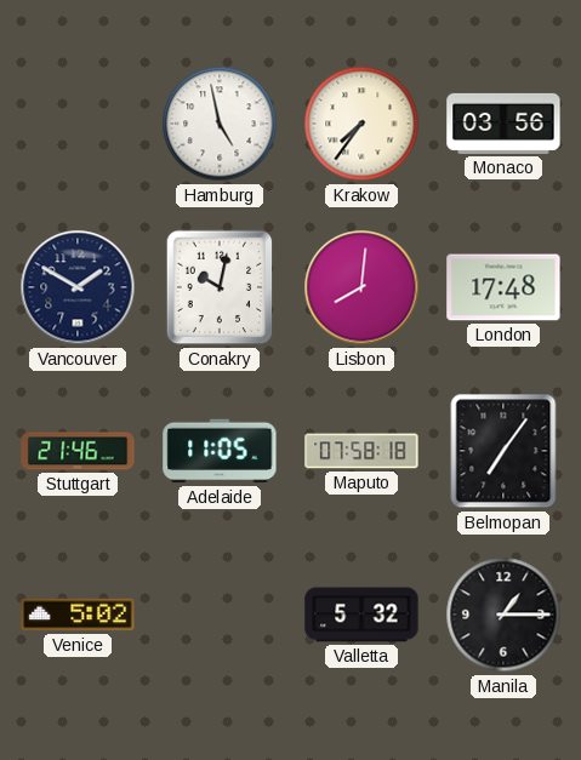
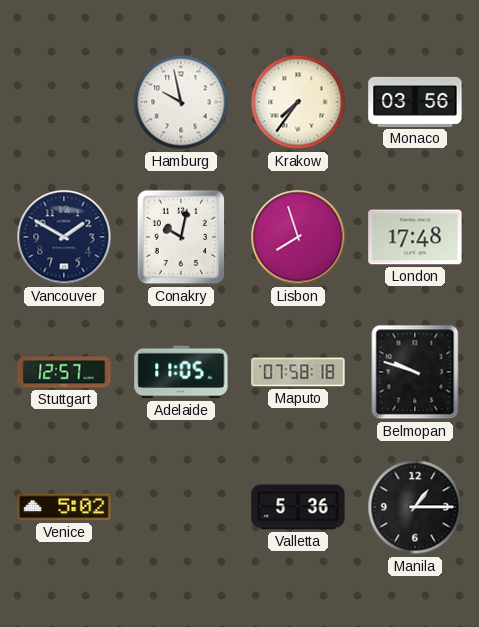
Hamburg: 4:58 -> 9:58 (181, 102)
Lisbon: 8:01 -> 7:57 (298, 237)
Stuttgart: 21:46 -> 12:57 (64, 372)
Belmopan: 7:06 -> 9:48 (415, 372)
Valletta: 5:32 -> 5:36 (298, 507)
